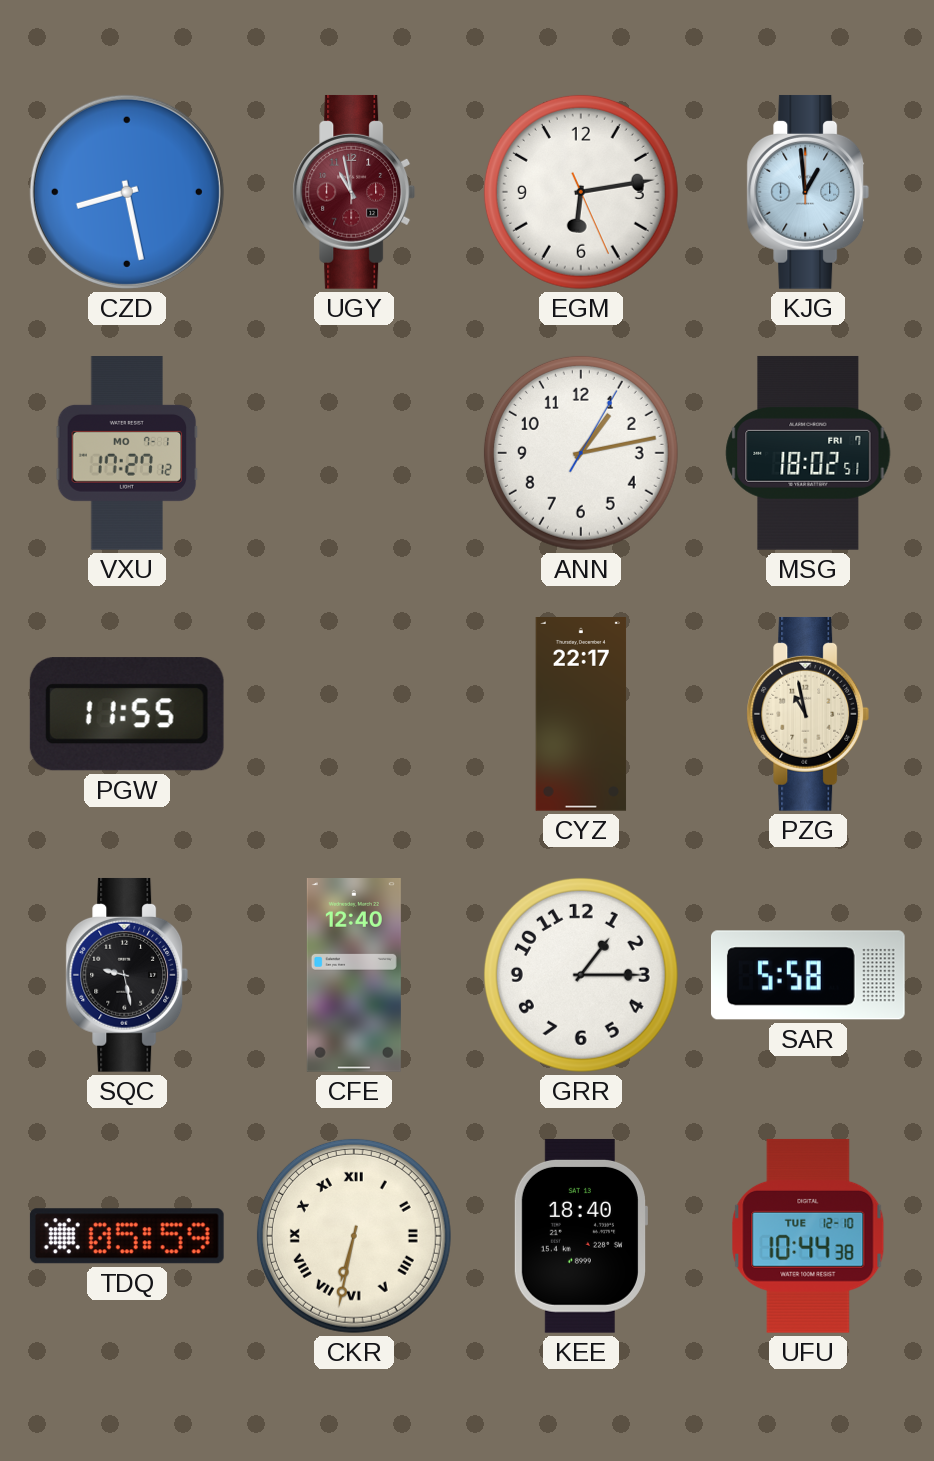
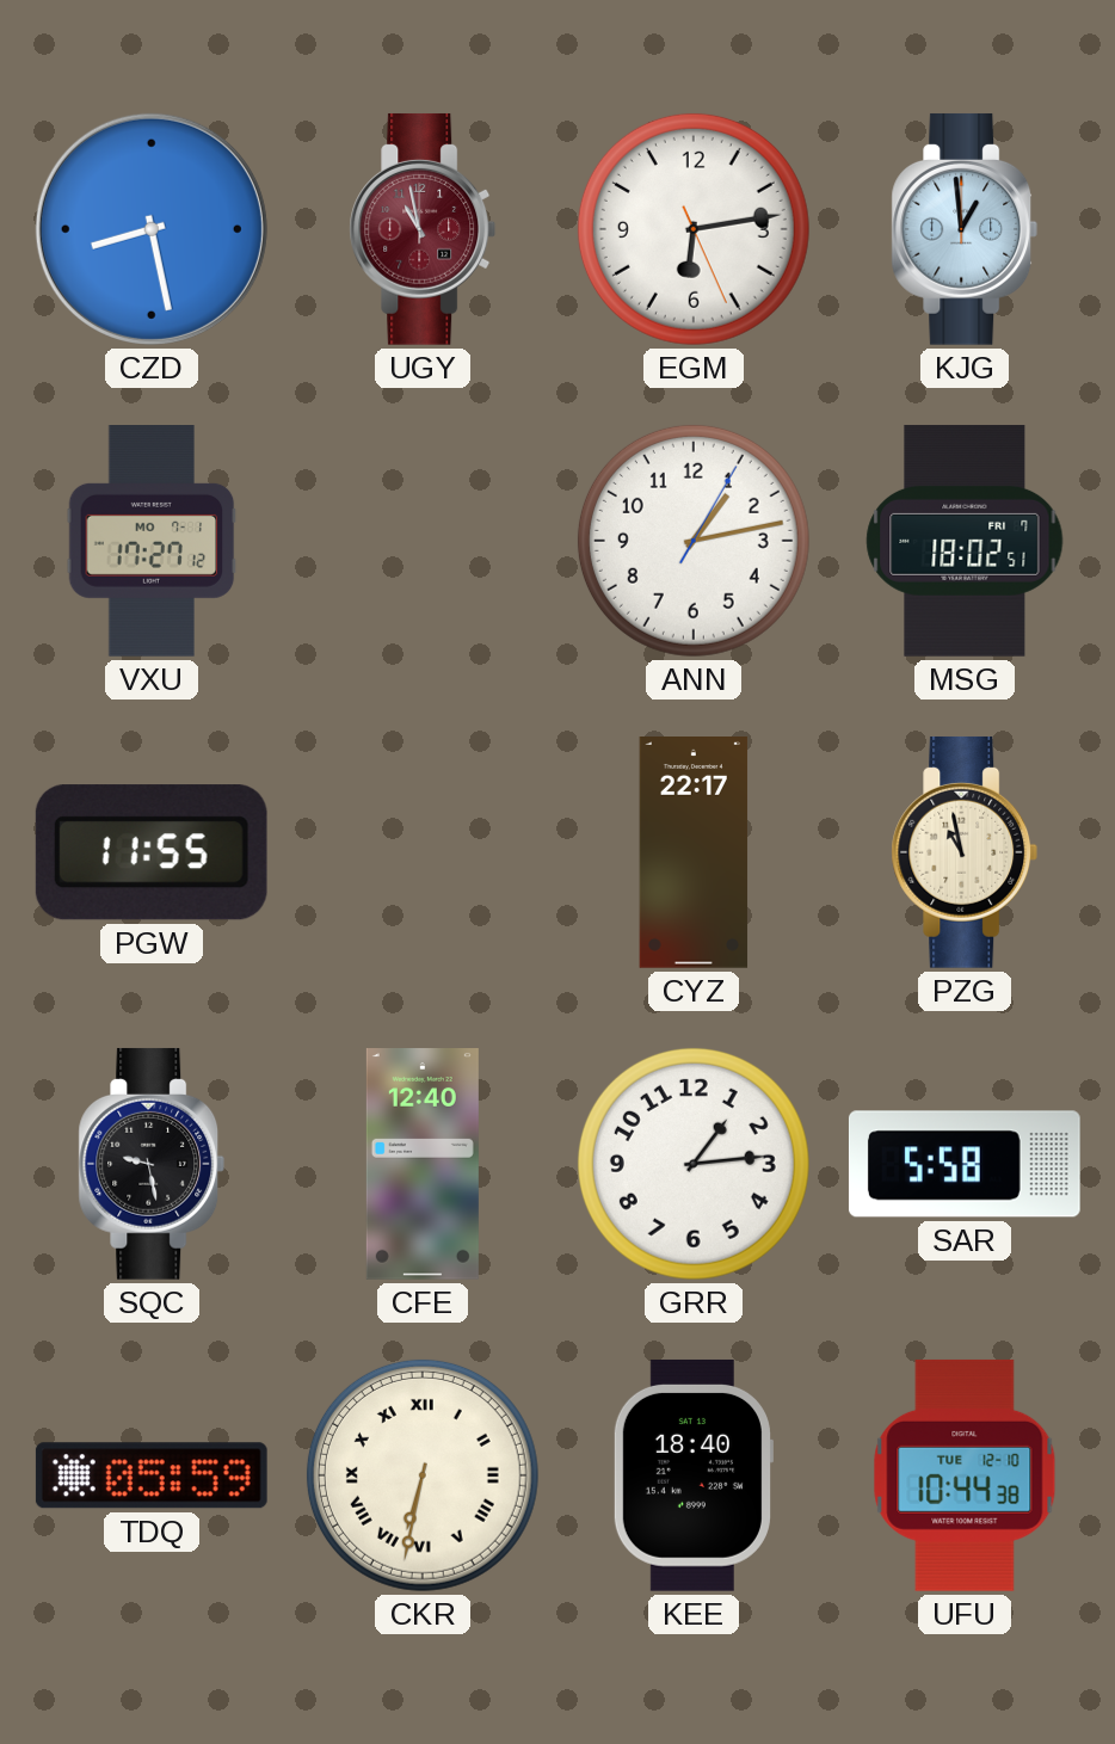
GRR: 1:15 -> 1:14 (694, 1164)
